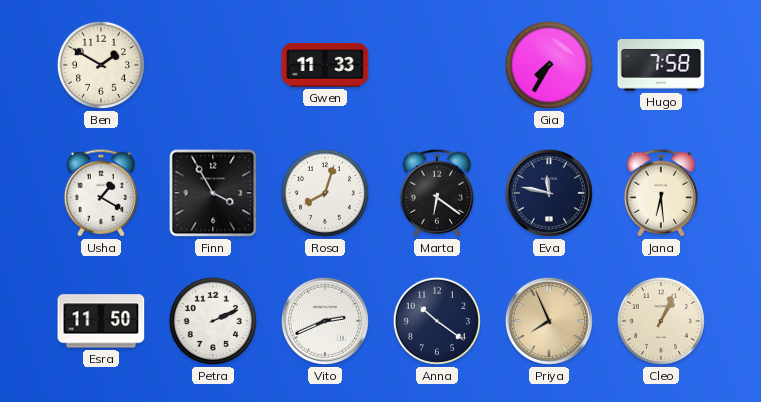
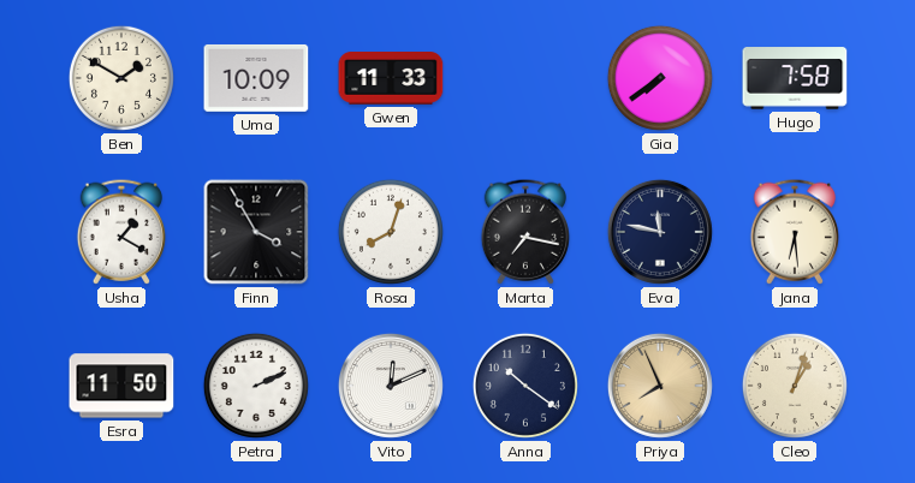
Uma: none -> 10:09 (256, 78)
Gia: 7:35 -> 7:39 (660, 78)
Marta: 6:21 -> 7:17 (525, 232)
Vito: 2:41 -> 12:11 (391, 386)
Cleo: 1:04 -> 1:03 (795, 386)
